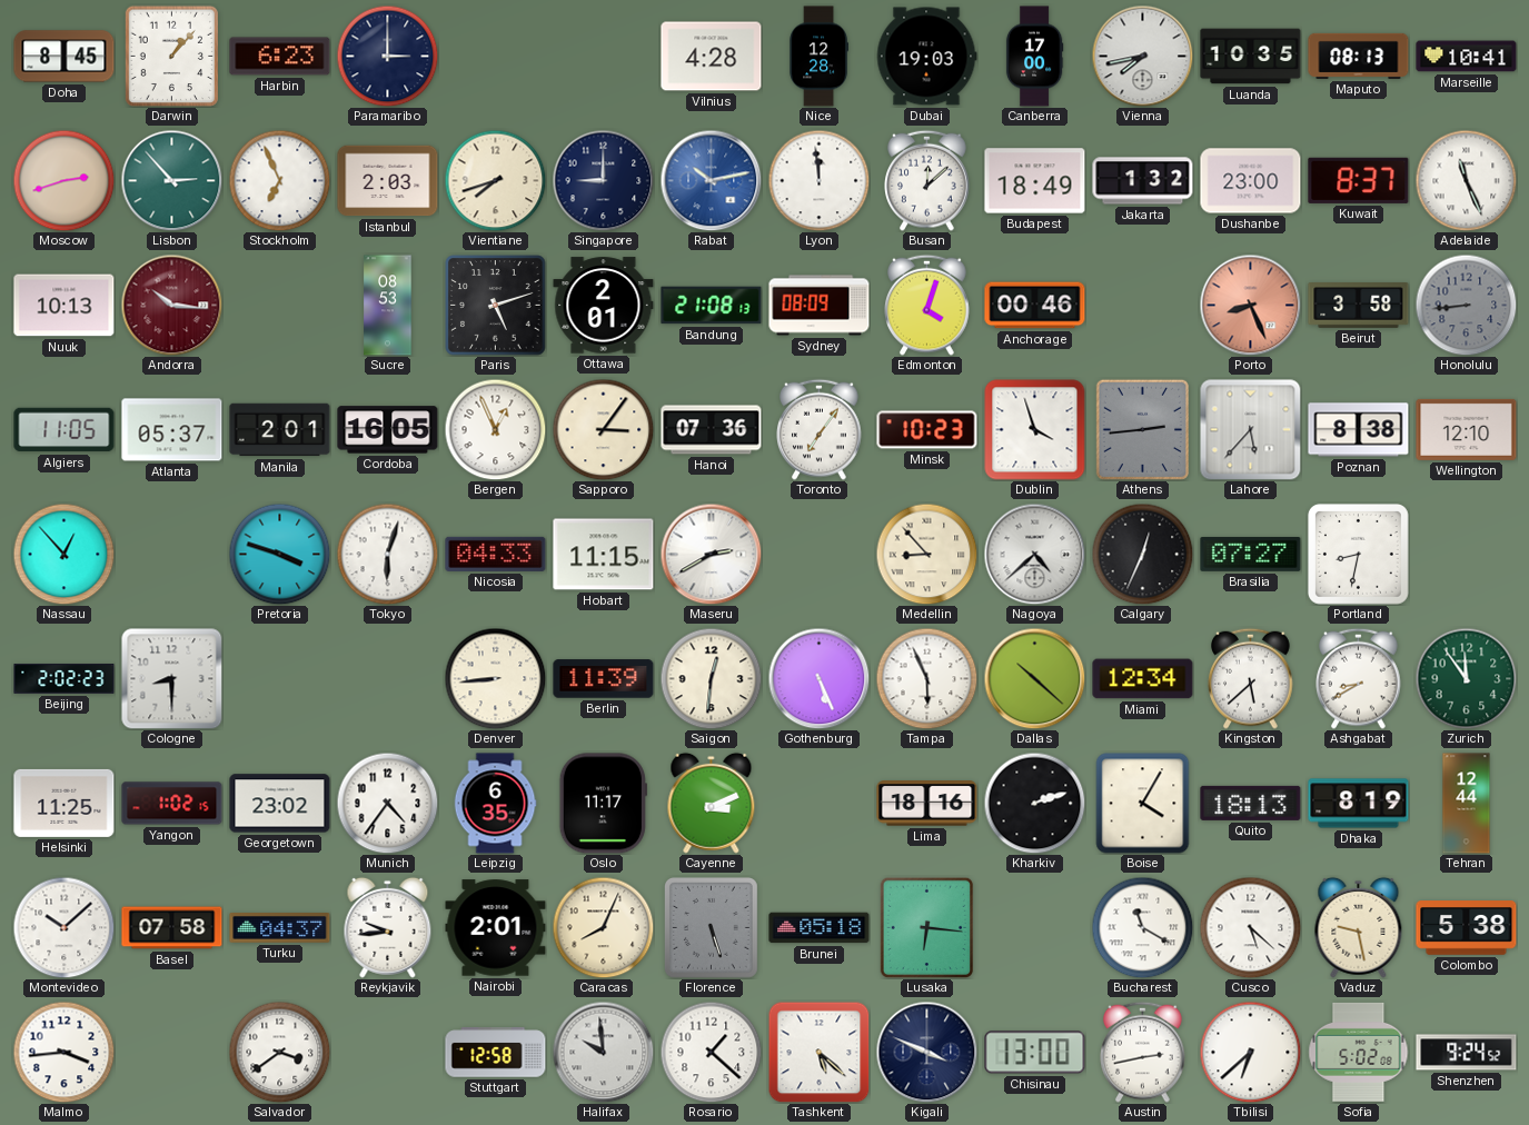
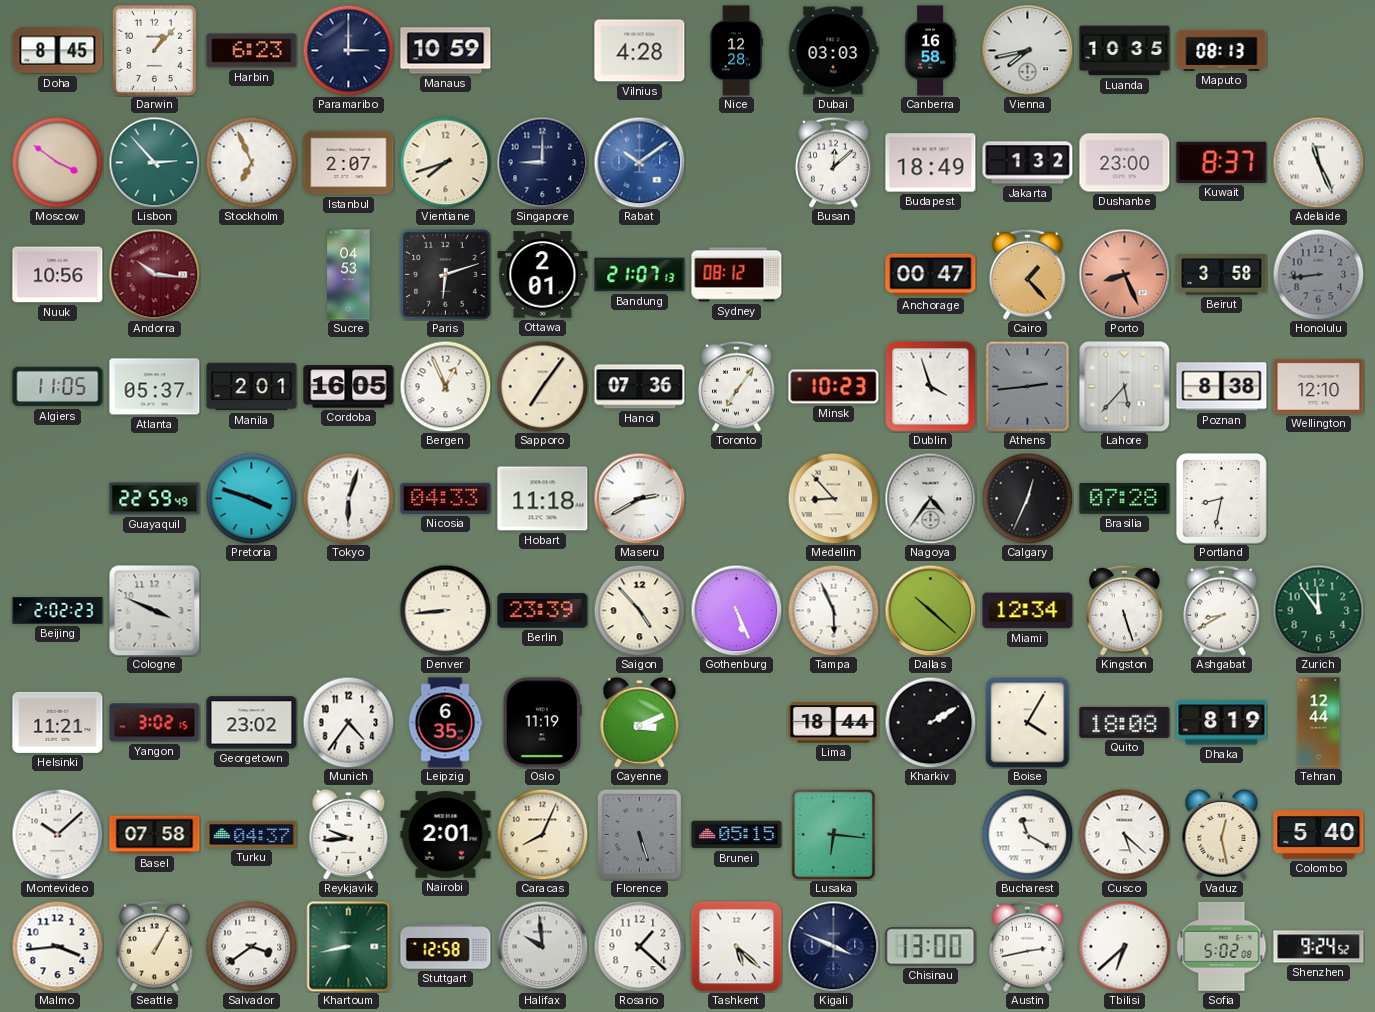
Manaus: none -> 10:59 (446, 51)
Dubai: 19:03 -> 03:03 (833, 51)
Canberra: 17:00 -> 16:58 (930, 51)
Marseille: 10:41 -> none (1467, 57)
Moscow: 2:42 -> 3:51 (57, 162)
Istanbul: 2:03 -> 2:07 (349, 163)
Rabat: 10:13 -> 10:09 (639, 162)
Lyon: 11:59 -> none (818, 180)
Nuuk: 10:13 -> 10:56 (58, 275)
Sucre: 08:53 -> 04:53 (349, 275)
Paris: 5:12 -> 6:12 (446, 275)
Bandung: 21:08 -> 21:07 (640, 275)
Sydney: 08:09 -> 08:12 (737, 275)
Edmonton: 4:03 -> none (927, 305)
Anchorage: 00:46 -> 00:47 (931, 275)
Cairo: none -> 1:23 (1028, 274)
Sapporo: 3:06 -> 7:06 (542, 386)
Nassau: 12:53 -> none (63, 554)
Guayaquil: none -> 22:59 (155, 499)
Hobart: 11:15 -> 11:18 (543, 499)
Nagoya: 4:38 -> 4:36 (930, 498)
Brasilia: 07:27 -> 07:28 (1125, 498)
Cologne: 8:30 -> 3:49 (154, 610)
Berlin: 11:39 -> 23:39 (543, 611)
Saigon: 12:31 -> 4:53 (639, 610)
Kingston: 5:38 -> 5:27 (1125, 610)
Helsinki: 11:25 -> 11:21 (58, 722)
Yangon: 1:02 -> 3:02 (155, 723)
Oslo: 11:17 -> 11:19 (542, 723)
Lima: 18:16 -> 18:44 (834, 723)
Kharkiv: 2:12 -> 2:10 (930, 722)
Quito: 18:13 -> 18:08 (1125, 722)
Brunei: 05:18 -> 05:15 (737, 835)
Vaduz: 9:28 -> 12:28 (1222, 834)
Colombo: 5:38 -> 5:40 (1319, 835)
Seattle: none -> 1:05 (155, 946)
Khartoum: none -> 8:43 (349, 947)
